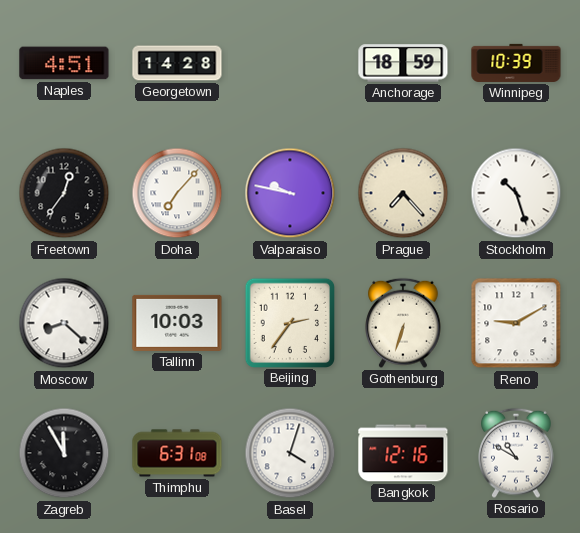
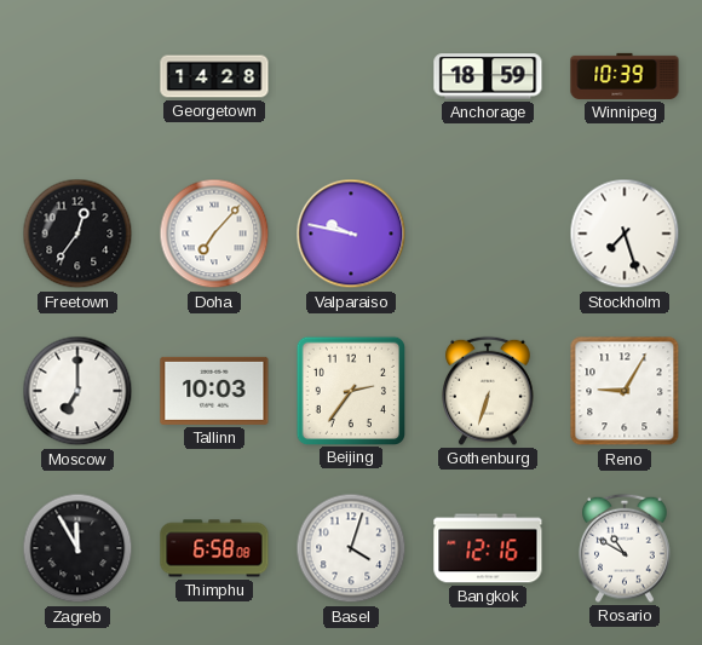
Naples: 4:51 -> none (64, 63)
Prague: 7:23 -> none (403, 193)
Stockholm: 10:27 -> 7:27 (625, 234)
Moscow: 8:22 -> 7:00 (77, 391)
Reno: 9:10 -> 9:05 (625, 391)
Thimphu: 6:31 -> 6:58 (214, 548)
